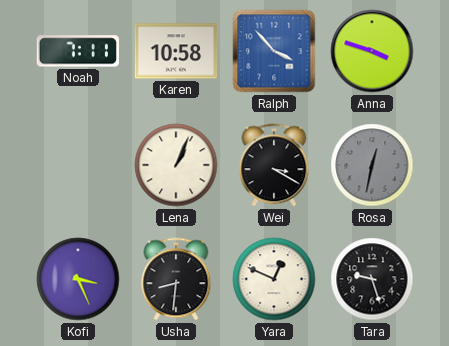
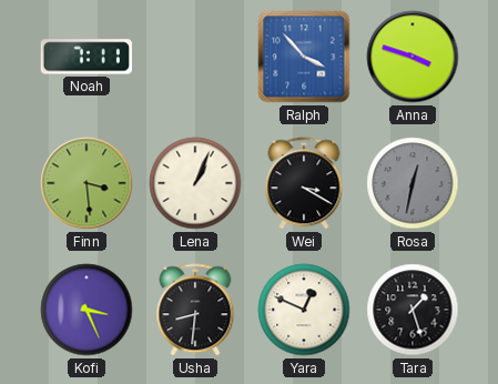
Karen: 10:58 -> none (176, 51)
Finn: none -> 3:29 (87, 183)
Tara: 9:27 -> 1:27 (413, 310)
